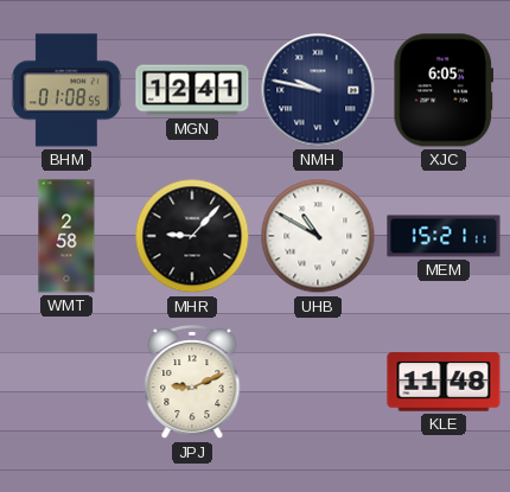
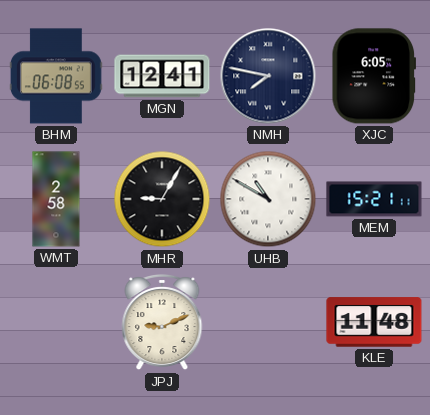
BHM: 01:08 -> 06:08 (56, 76)
NMH: 9:47 -> 7:47 (268, 76)
MHR: 9:07 -> 9:05 (162, 199)
